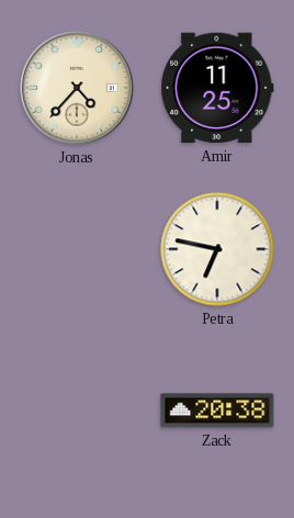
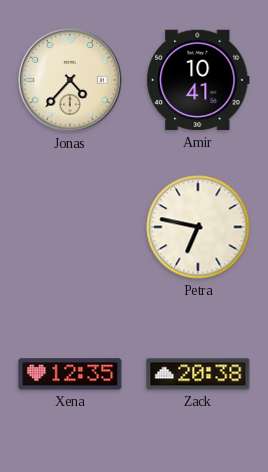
Amir: 11:25 -> 10:41 (198, 80)
Xena: none -> 12:35 (70, 374)
